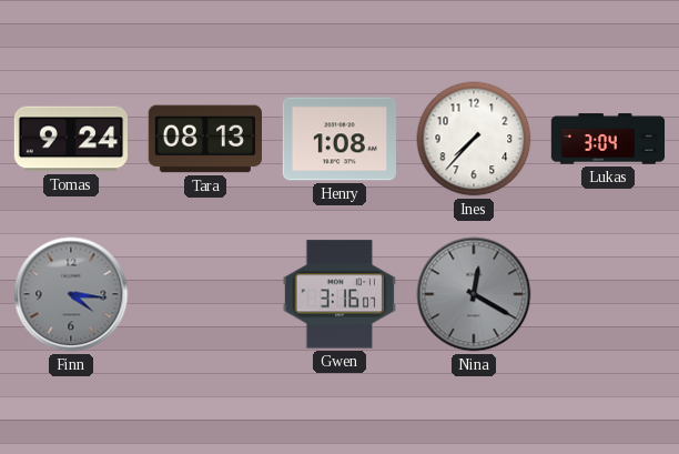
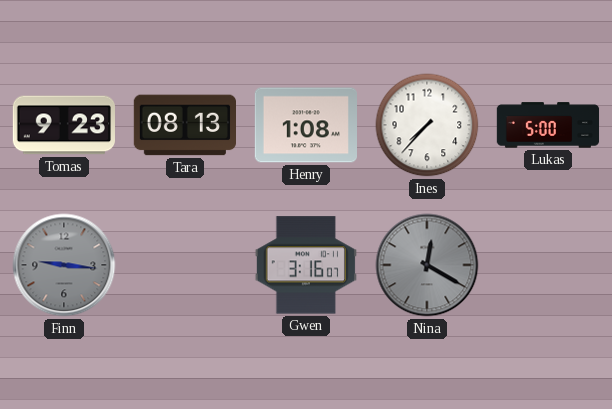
Tomas: 9:24 -> 9:23 (63, 125)
Lukas: 3:04 -> 5:00 (548, 125)
Finn: 4:16 -> 9:16 (64, 265)
